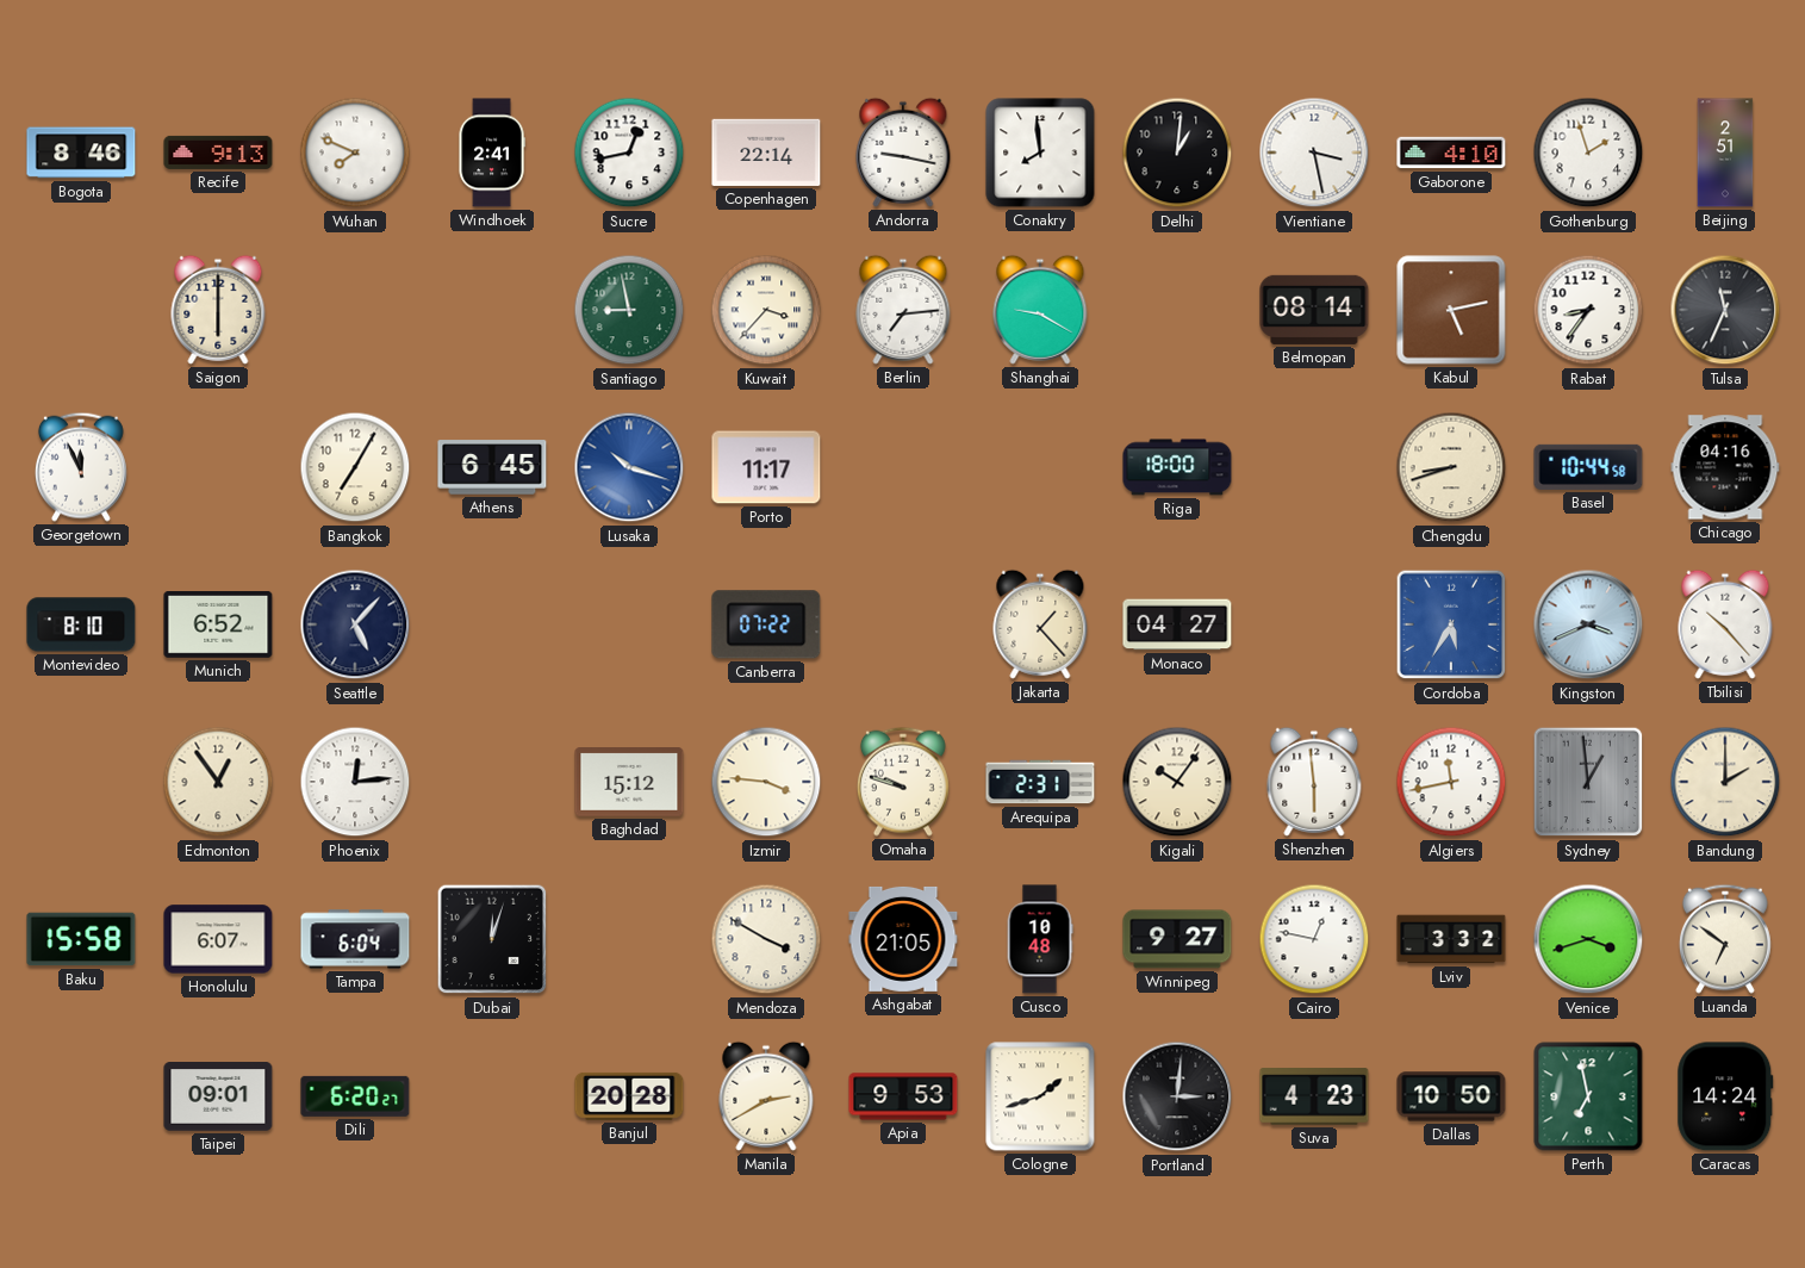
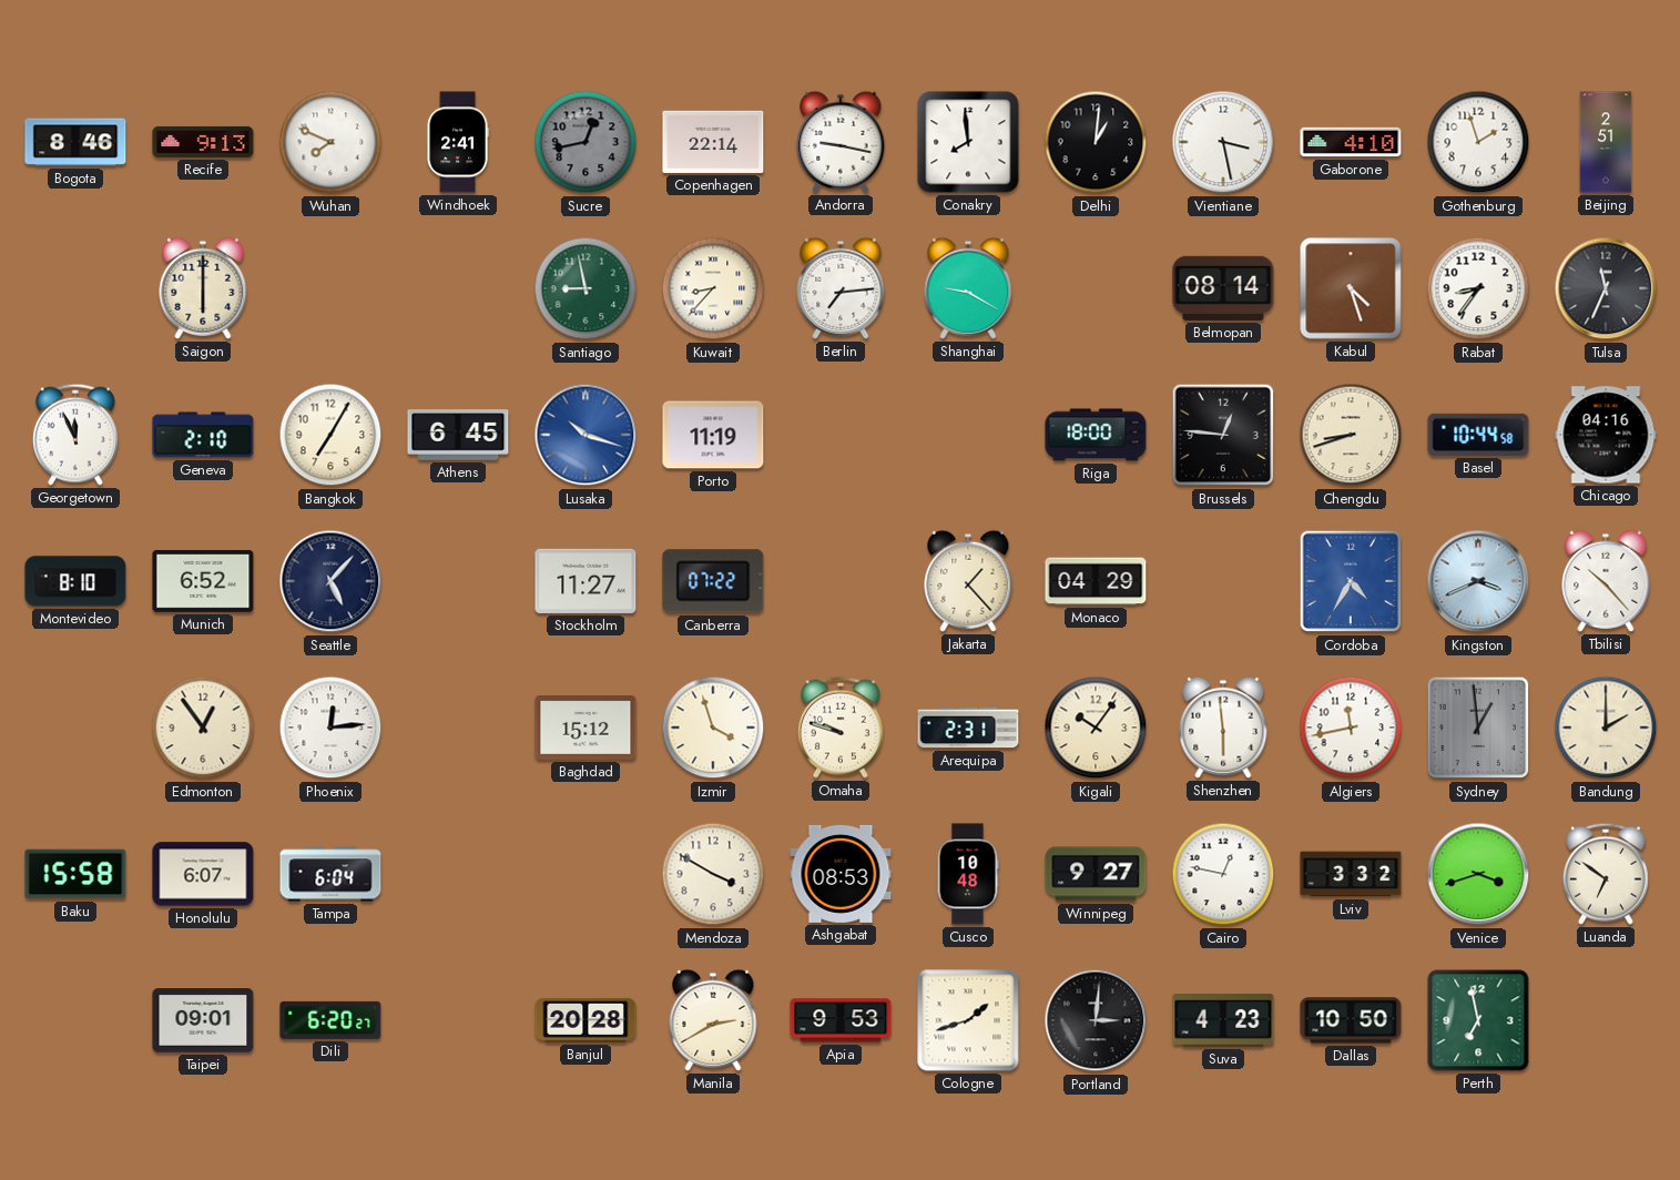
Sucre dial: white -> grey (586, 142)
Kuwait: 3:37 -> 8:37 (713, 288)
Kabul: 5:13 -> 4:27 (1351, 288)
Geneva: none -> 2:10 (203, 435)
Porto: 11:17 -> 11:19 (713, 435)
Brussels: none -> 12:46 (1223, 435)
Stockholm: none -> 11:27 (586, 581)
Monaco: 04:27 -> 04:29 (1096, 581)
Cordoba: 5:35 -> 4:35 (1351, 581)
Izmir: 3:46 -> 3:57 (713, 728)
Dubai: 12:03 -> none (492, 939)
Ashgabat: 21:05 -> 08:53 (841, 874)
Caracas: 14:24 -> none (1725, 1096)
